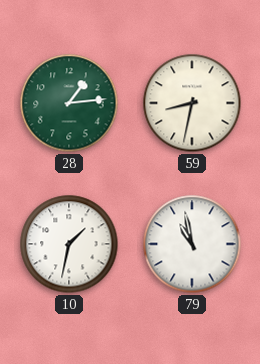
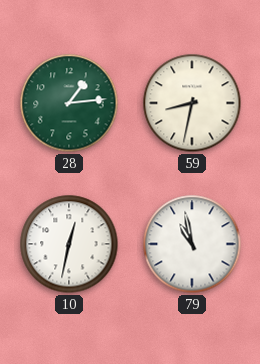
10: 1:32 -> 12:32 (69, 244)
